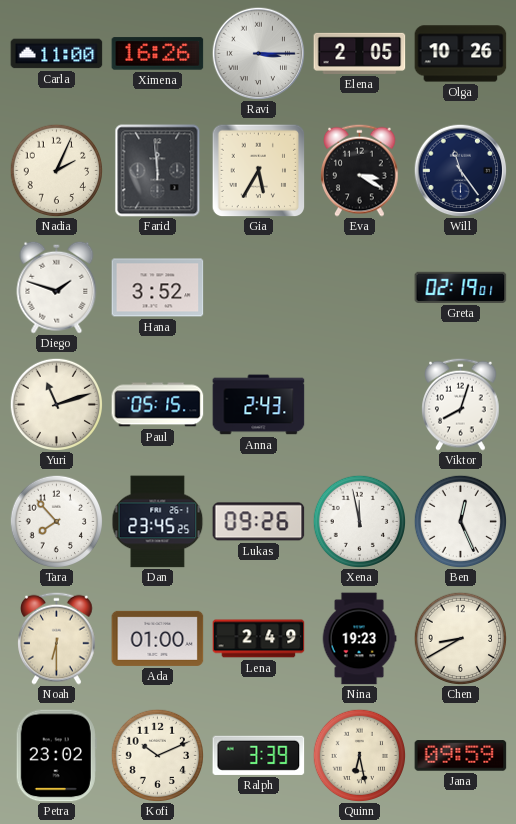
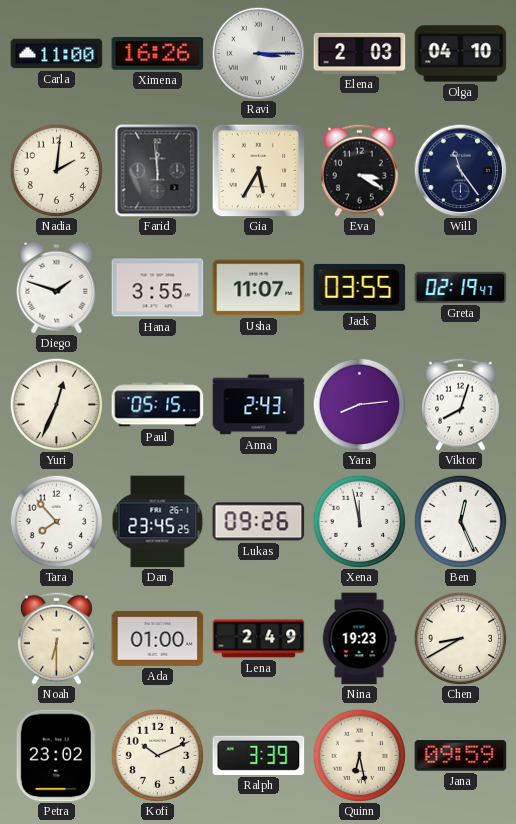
Elena: 2:05 -> 2:03 (360, 53)
Olga: 10:26 -> 04:10 (461, 54)
Nadia: 2:04 -> 2:01 (56, 170)
Hana: 3:52 -> 3:55 (158, 288)
Usha: none -> 11:07 (259, 288)
Jack: none -> 03:55 (360, 287)
Greta: 02:19:01 -> 02:19:47 (461, 287)
Yuri: 11:12 -> 12:34 (56, 404)
Yara: none -> 8:14 (359, 404)
